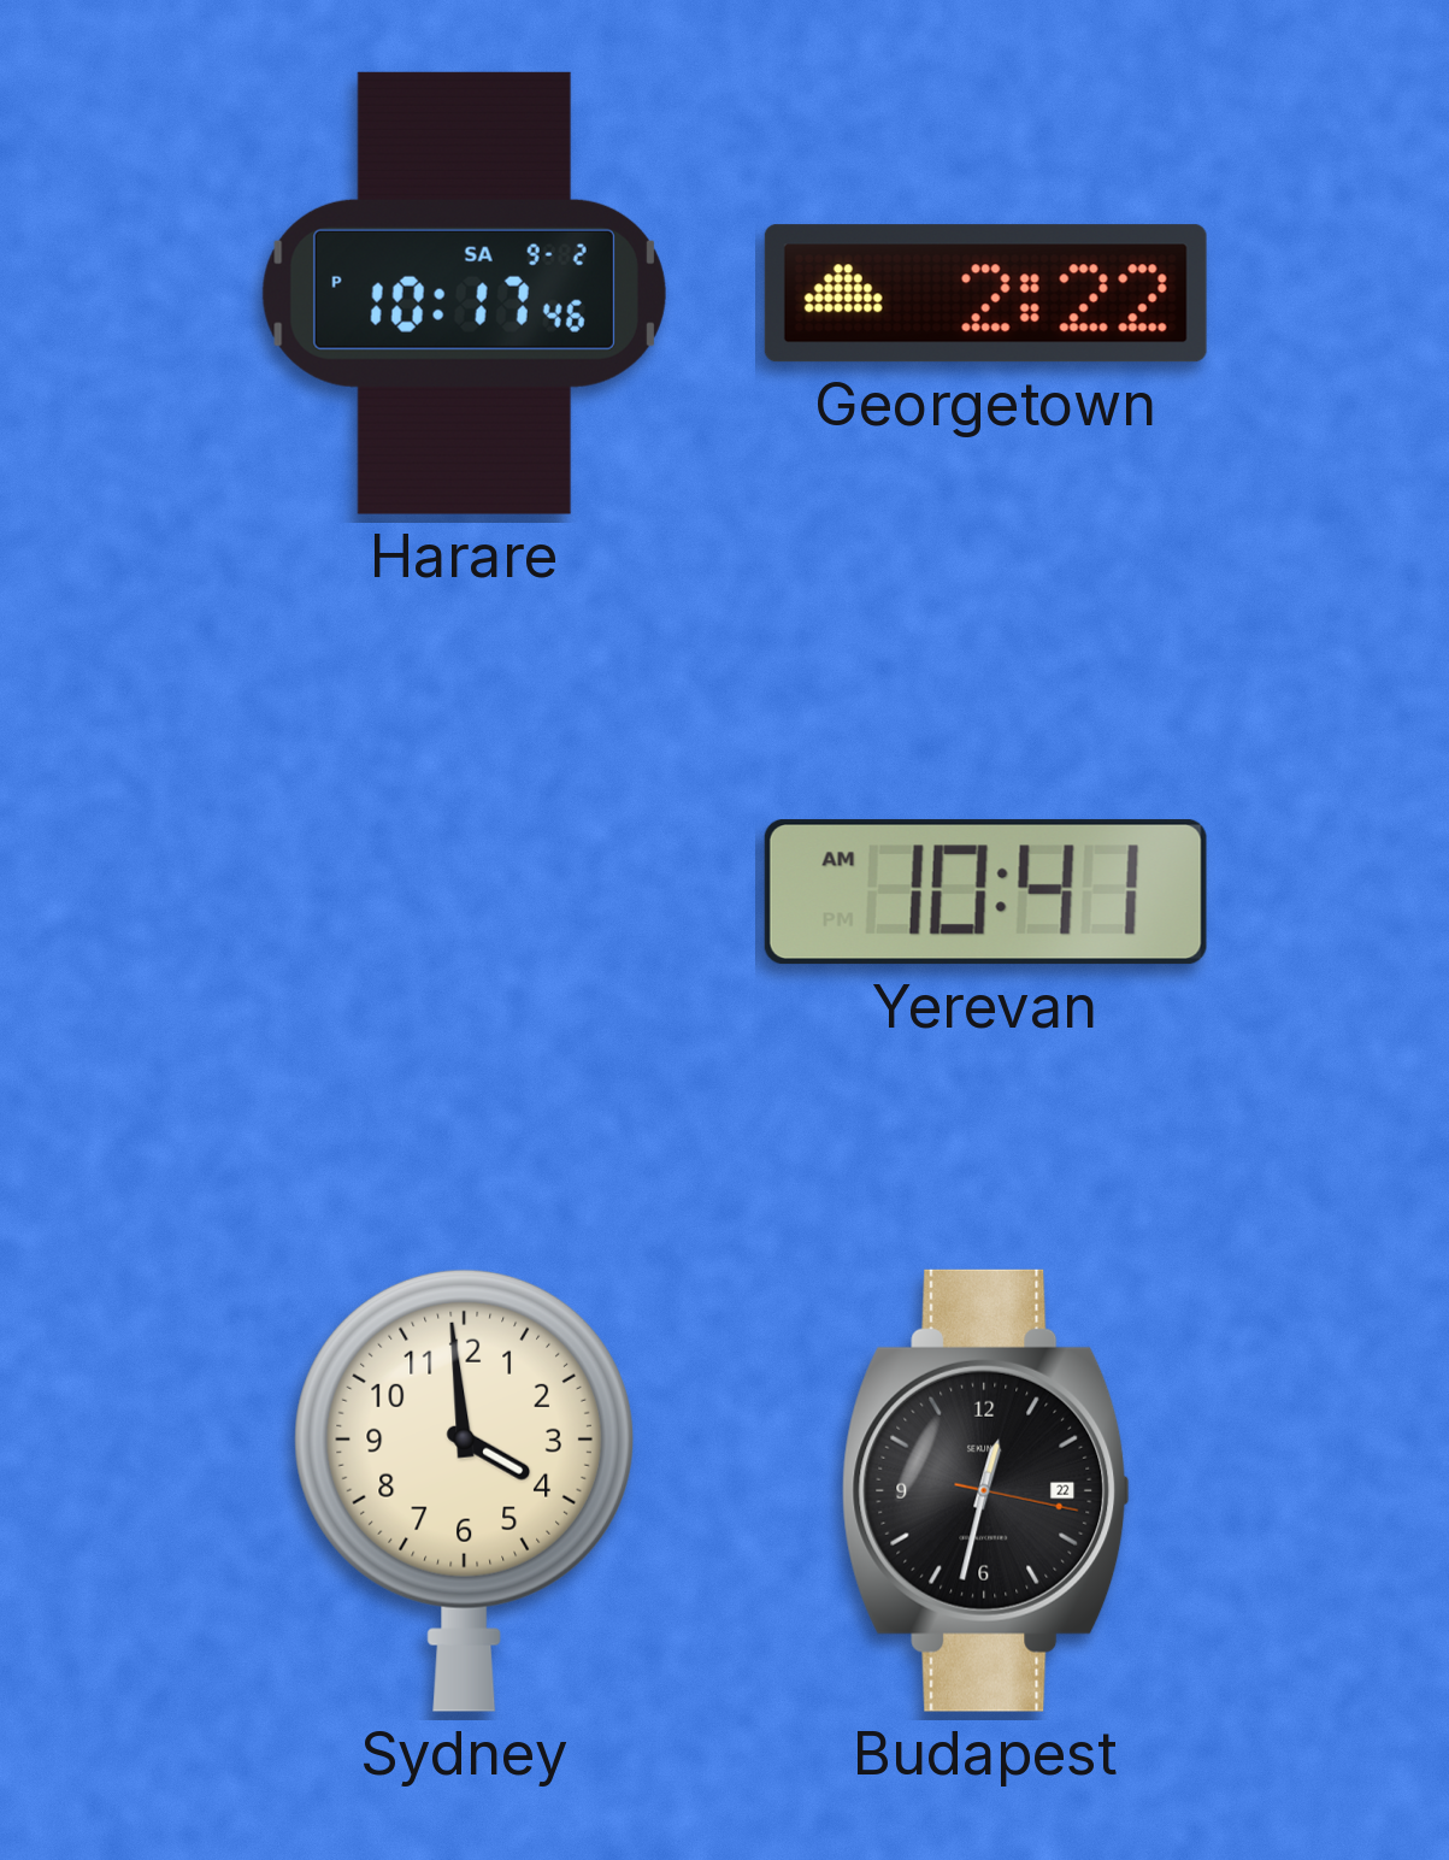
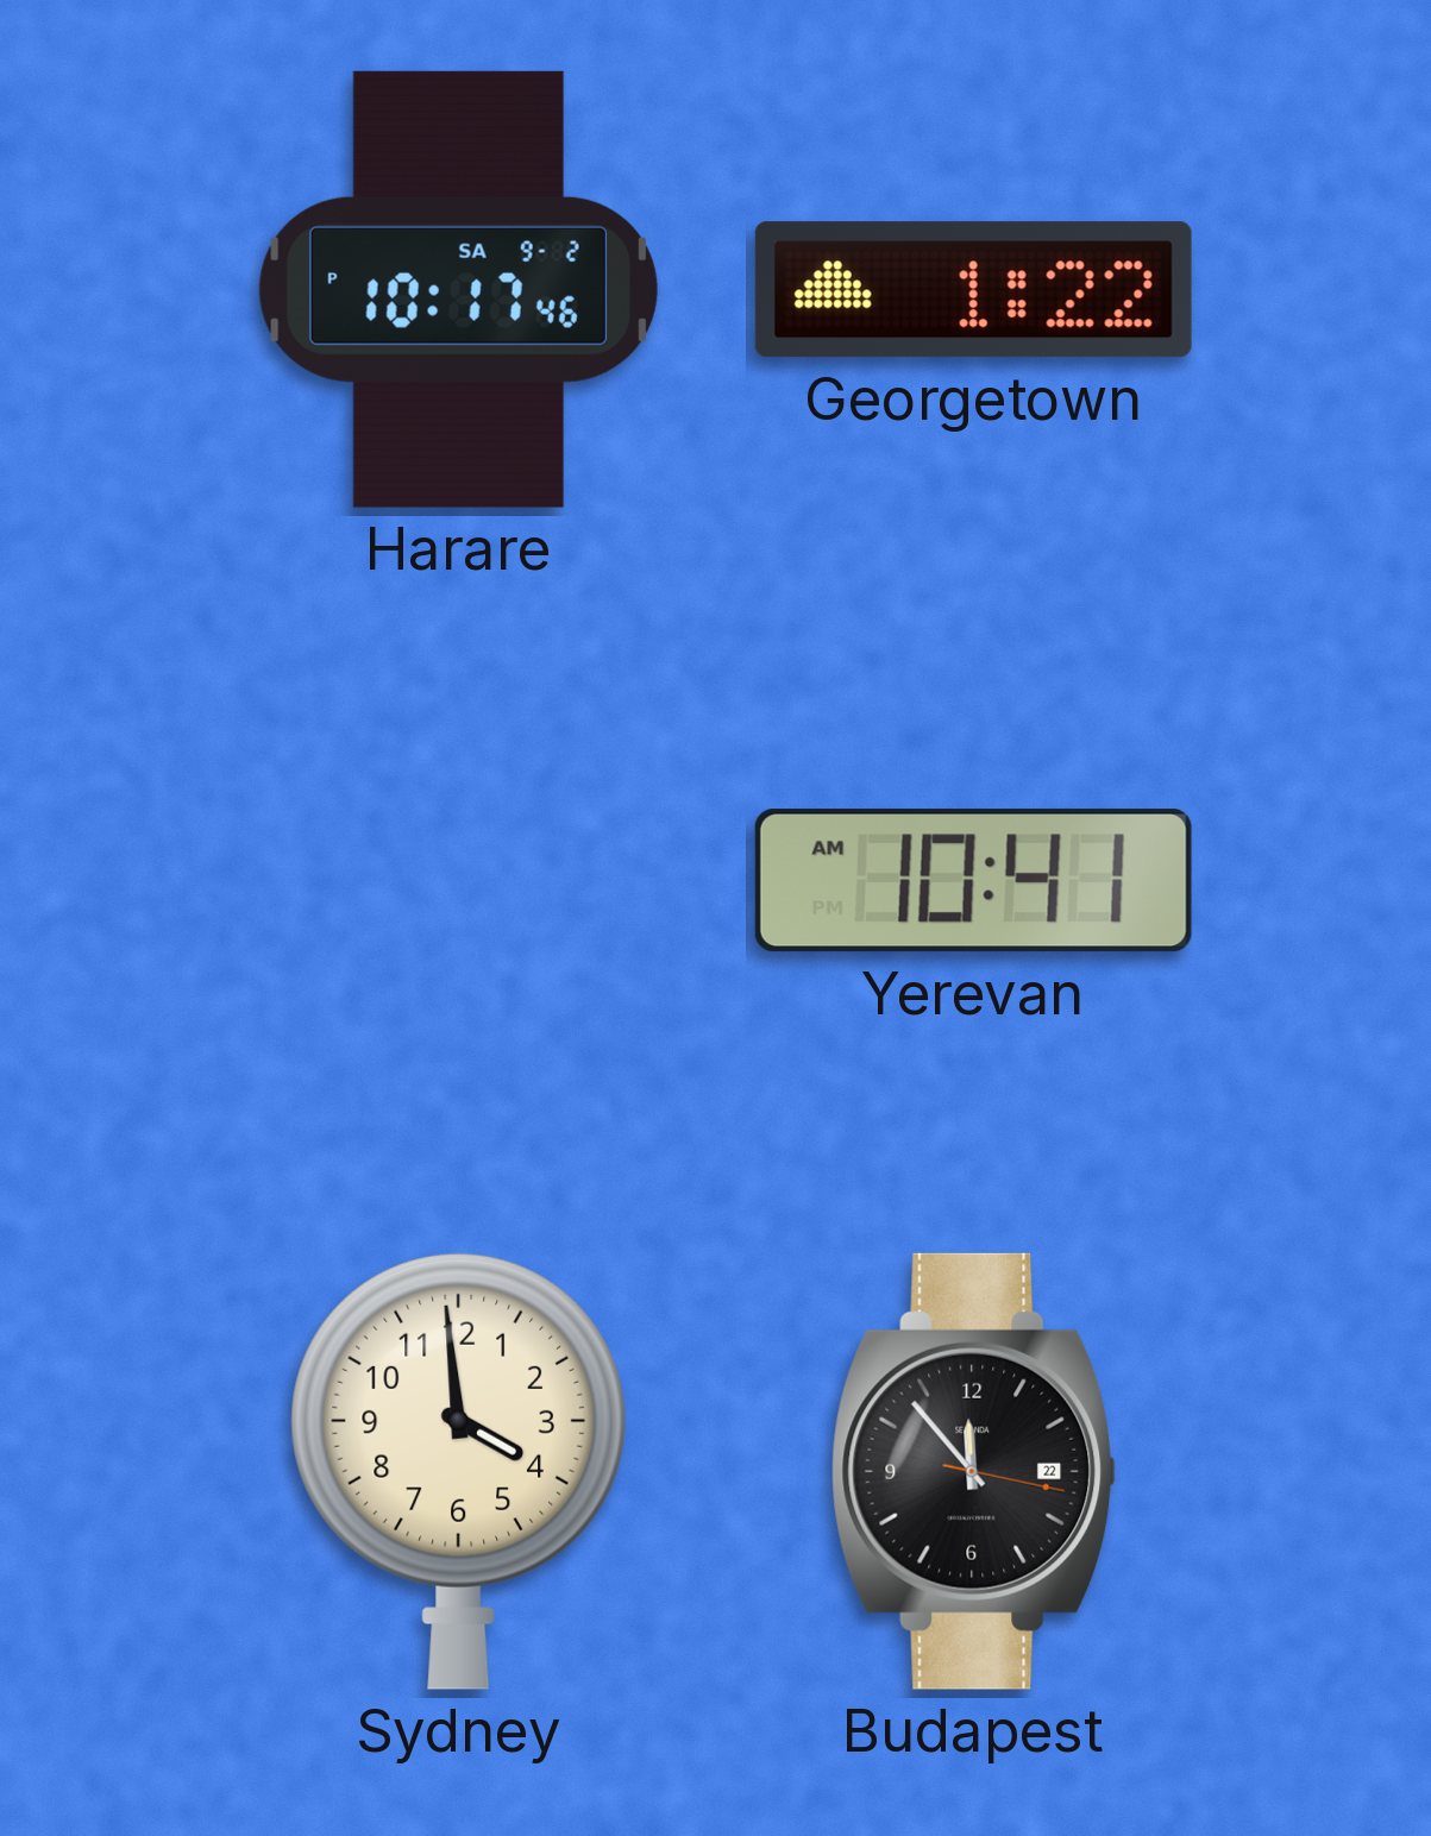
Georgetown: 2:22 -> 1:22 (973, 290)
Budapest: 12:32 -> 11:53 (973, 1471)
